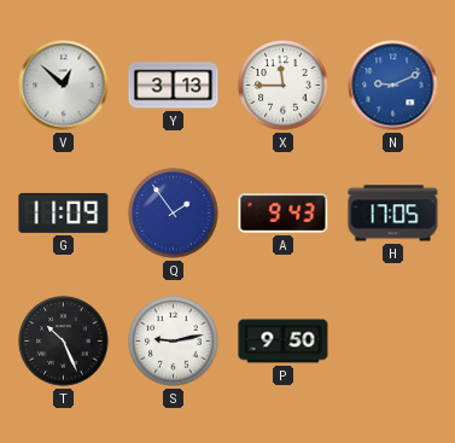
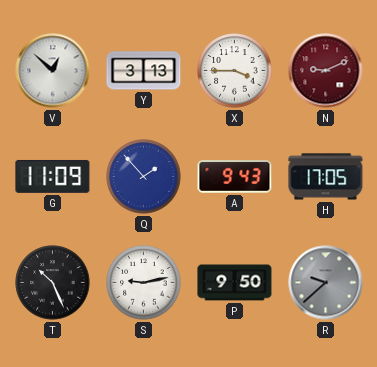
X: 11:45 -> 3:45 (235, 71)
N dial: blue -> burgundy (326, 71)
Q: 1:54 -> 1:53 (144, 177)
R: none -> 9:38 (326, 283)
